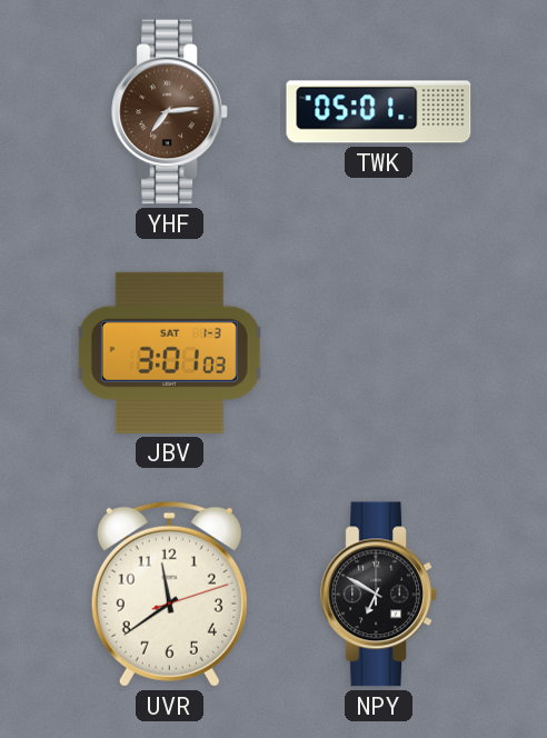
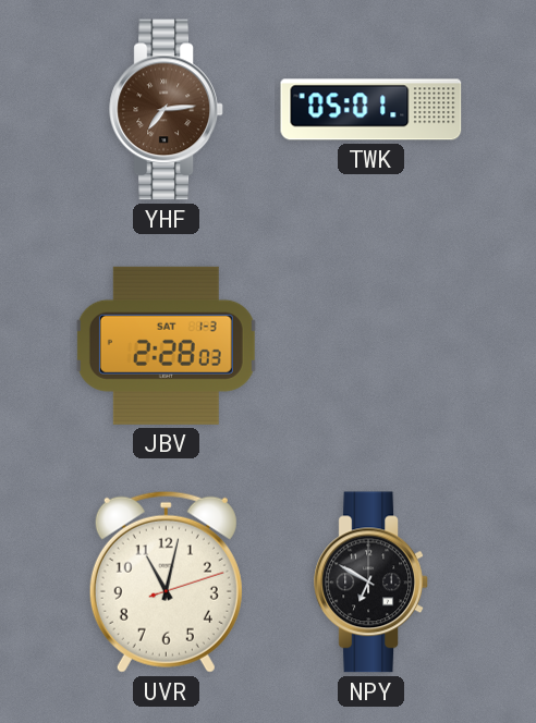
JBV: 3:01 -> 2:28 (166, 345)
UVR: 11:39 -> 11:02 (166, 581)
